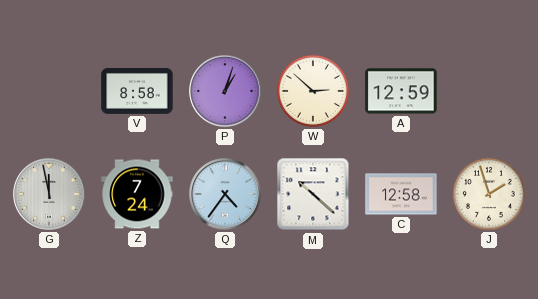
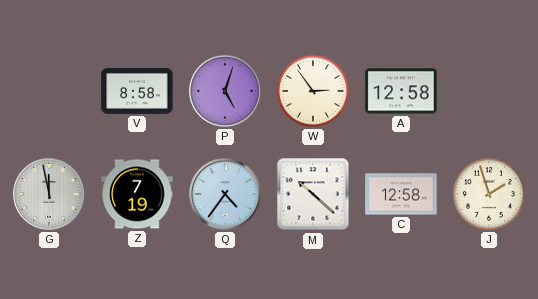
P: 1:03 -> 5:03 (225, 91)
W: 2:52 -> 2:54 (313, 91)
A: 12:59 -> 12:58 (401, 91)
Z: 7:24 -> 7:19 (137, 194)
